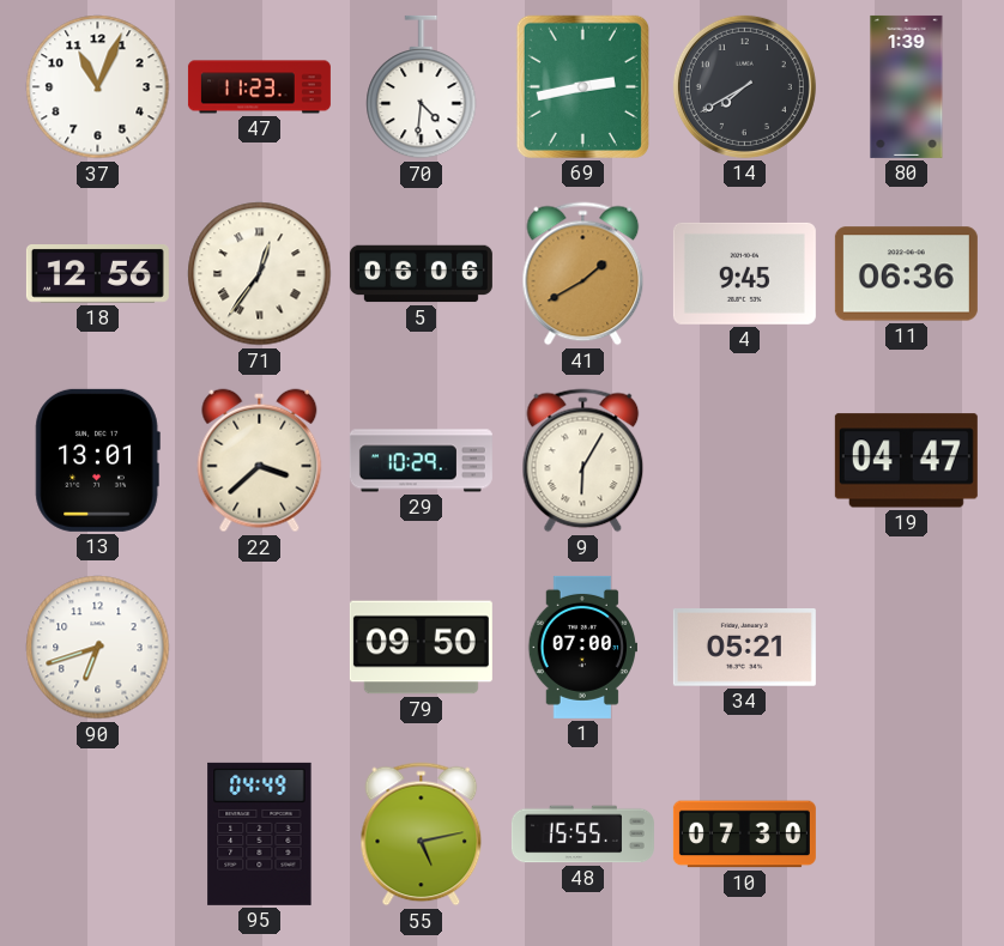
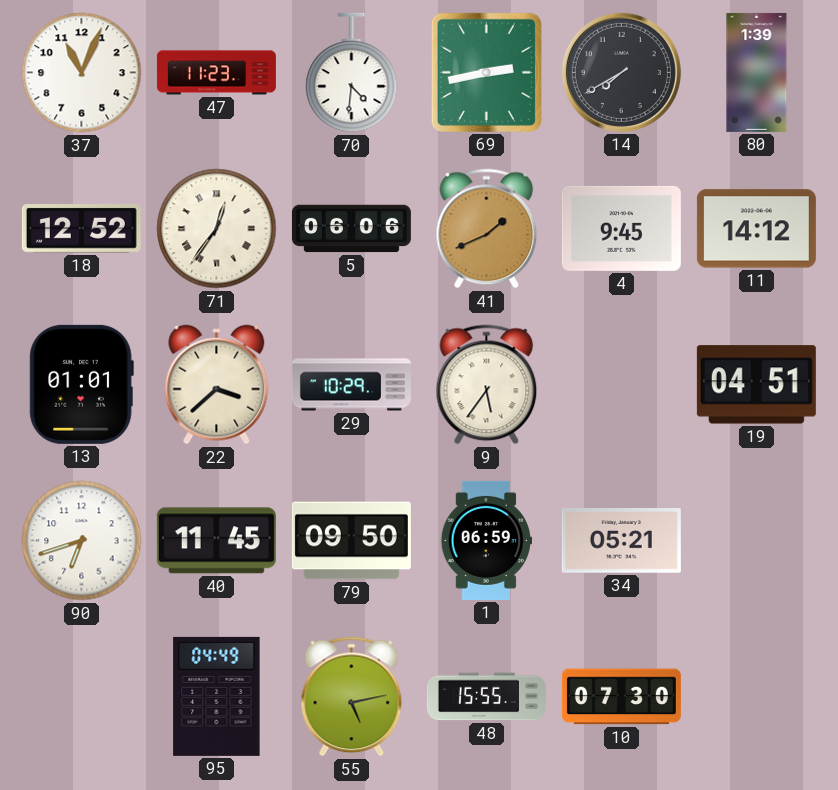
18: 12:56 -> 12:52 (81, 229)
41: 1:40 -> 1:41 (487, 229)
11: 06:36 -> 14:12 (756, 229)
13: 13:01 -> 01:01 (81, 384)
9: 6:05 -> 5:36 (487, 385)
19: 04:47 -> 04:51 (756, 385)
40: none -> 11:45 (216, 541)
1: 07:00 -> 06:59 (486, 540)
